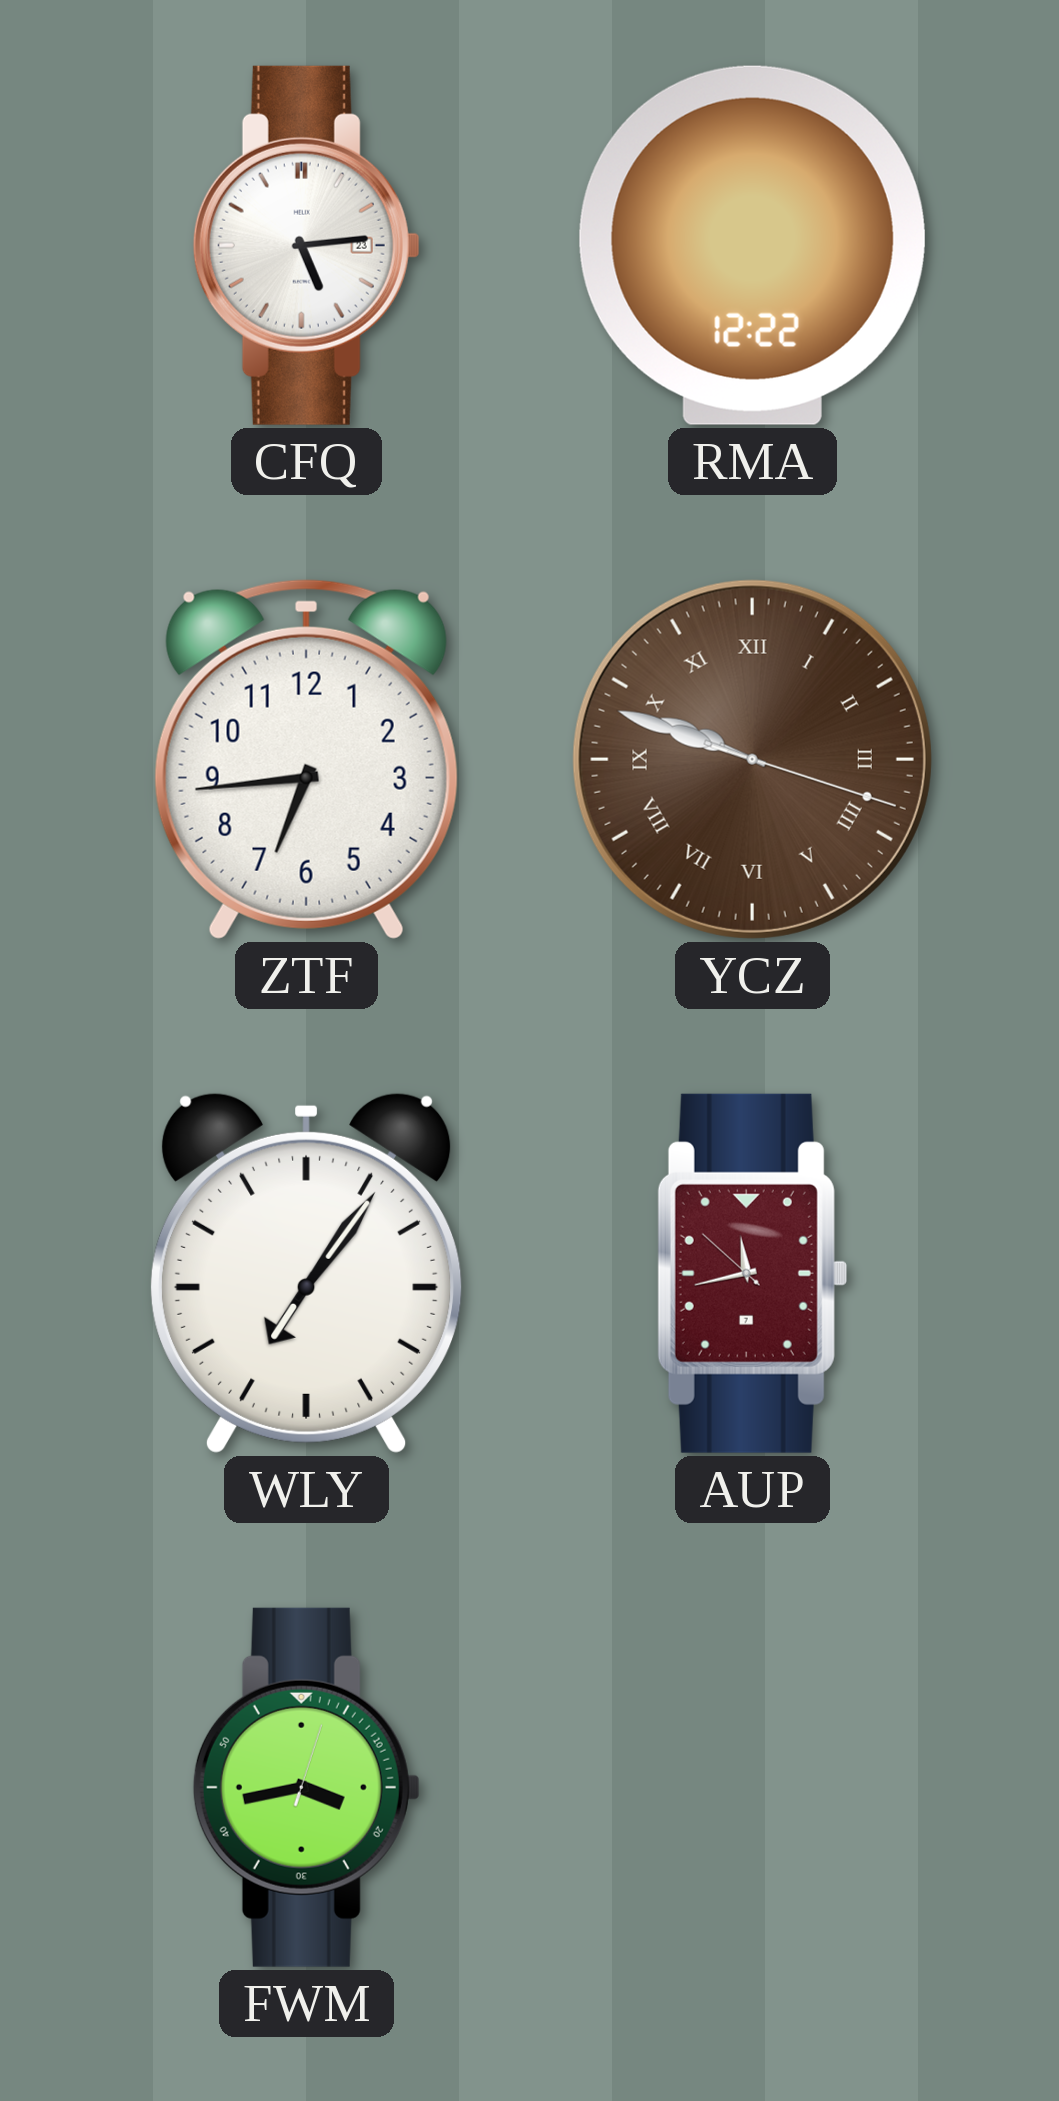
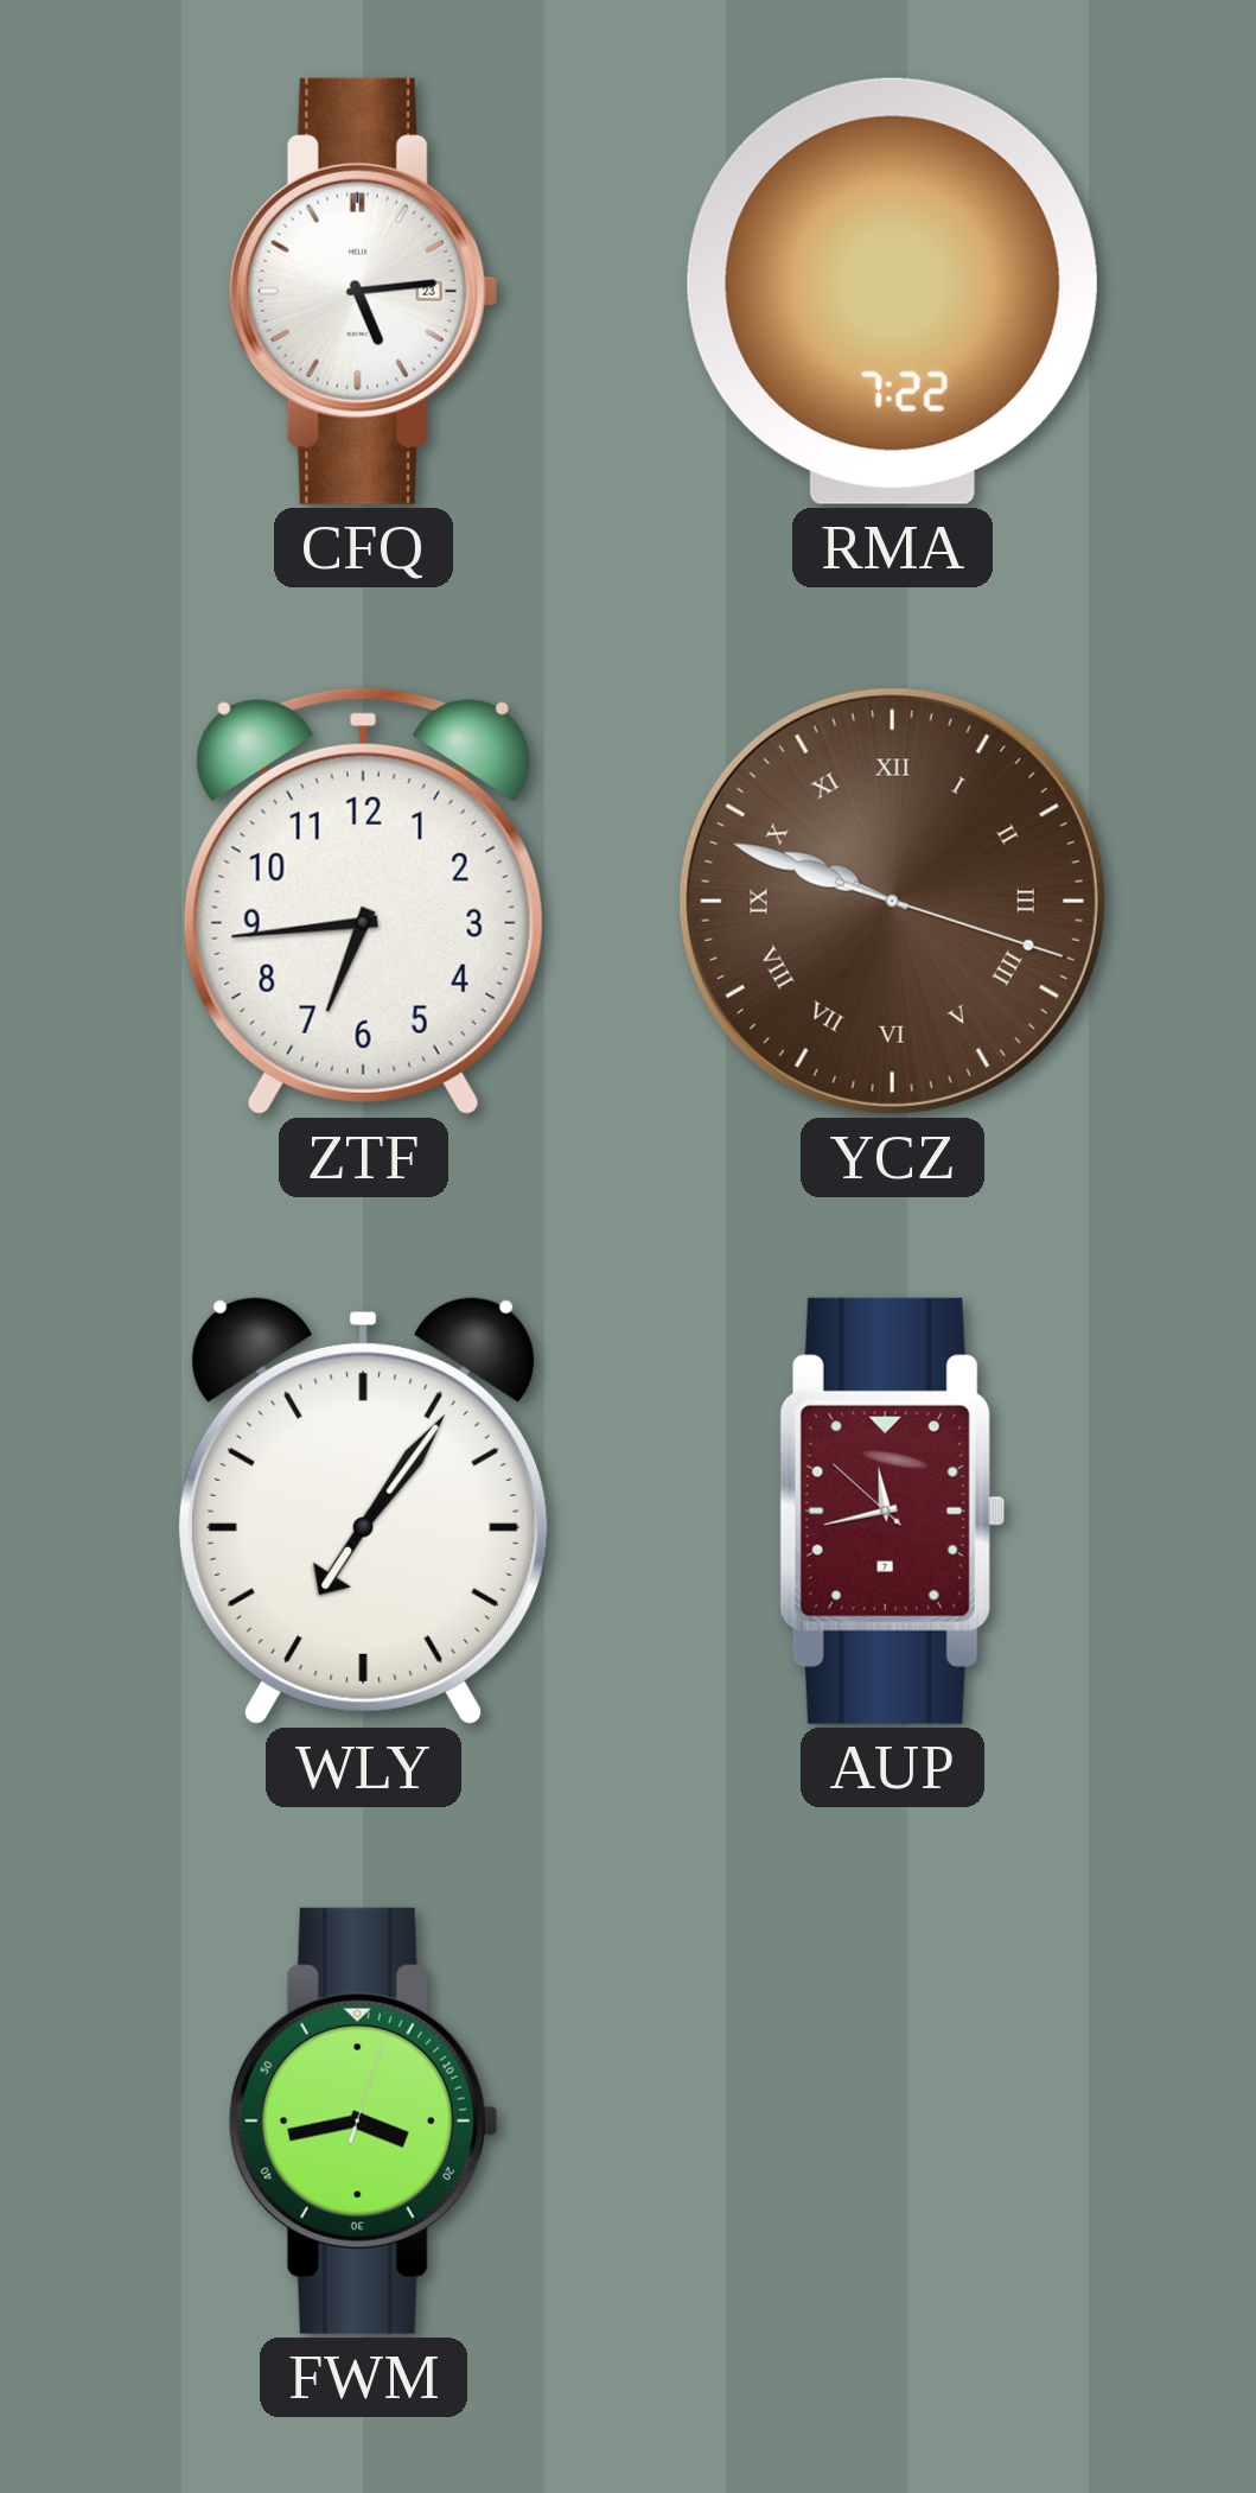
RMA: 12:22 -> 7:22 (892, 291)
